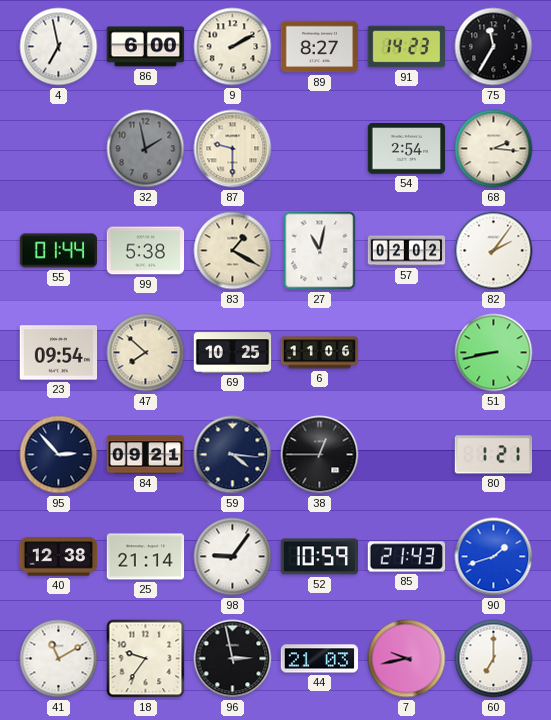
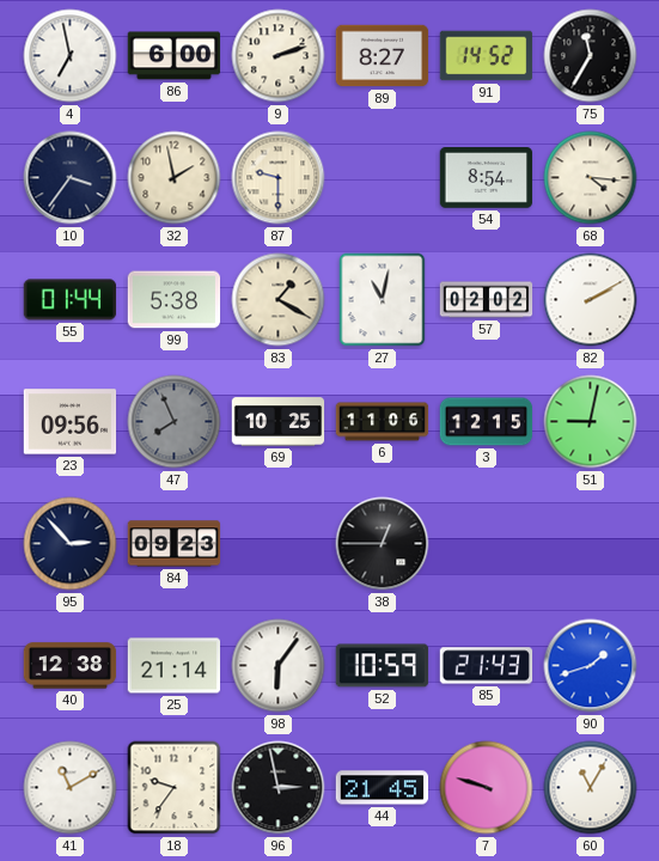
9: 2:10 -> 2:12 (279, 56)
91: 14:23 -> 14:52 (487, 56)
10: none -> 3:36 (71, 178)
32 dial: grey -> cream (175, 178)
54: 2:54 -> 8:54 (487, 178)
68: 2:16 -> 4:16 (591, 178)
82: 2:06 -> 2:10 (591, 300)
23: 09:54 -> 09:56 (71, 422)
47: 7:52 -> 7:56 (175, 422)
47 dial: cream -> grey (175, 422)
3: none -> 12:15 (487, 422)
51: 8:43 -> 9:02 (591, 422)
84: 09:21 -> 09:23 (175, 544)
59: 4:16 -> none (233, 455)
80: 1:21 -> none (494, 455)
98: 9:06 -> 6:06 (279, 666)
44: 21:03 -> 21:45 (383, 788)
7: 9:43 -> 9:48 (487, 788)
60: 7:00 -> 11:05 (591, 788)
